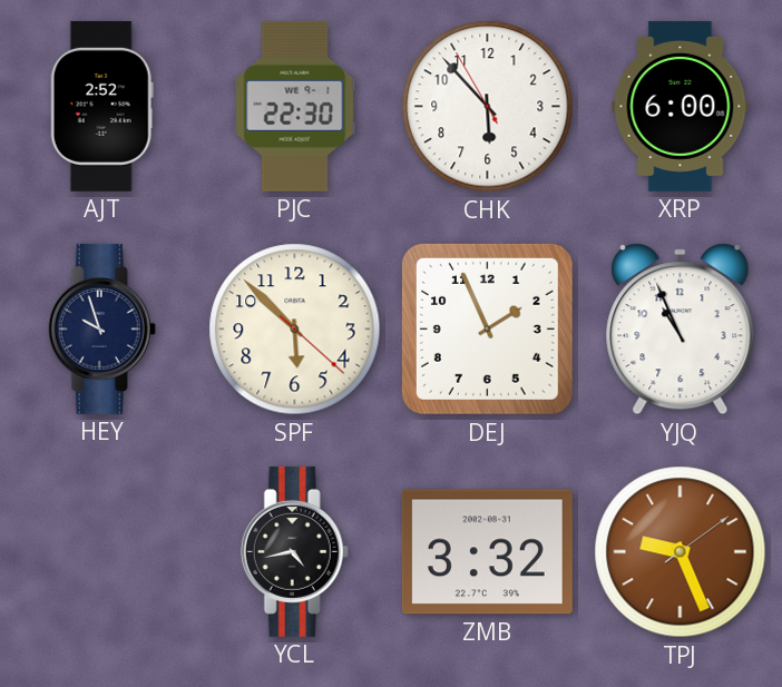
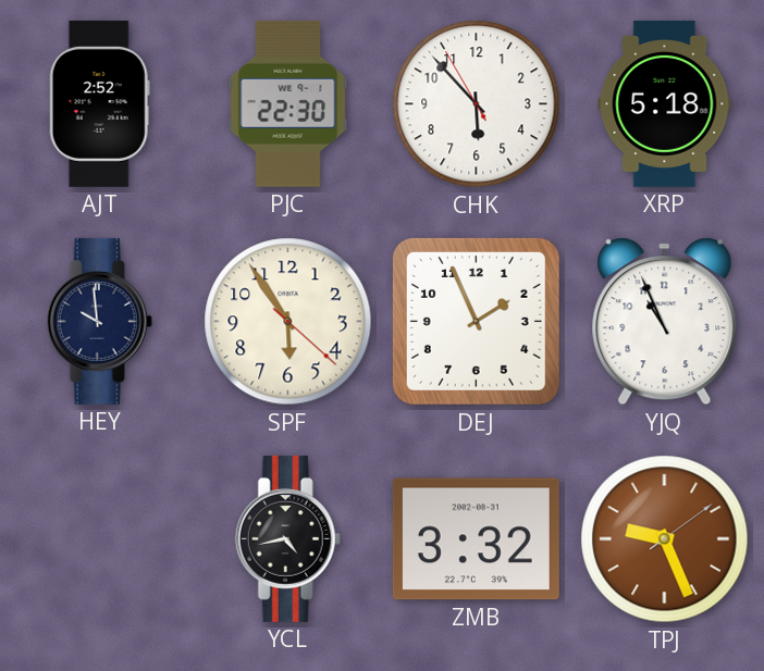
XRP: 6:00 -> 5:18 (665, 103)
HEY: 9:57 -> 9:59 (99, 321)
SPF: 5:52 -> 5:54 (288, 322)
